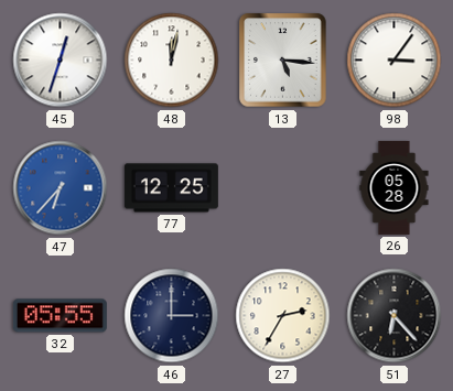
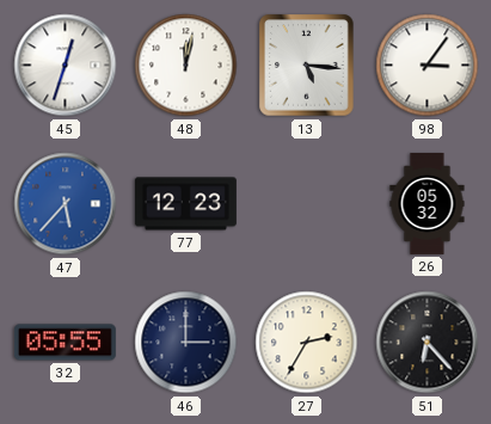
47: 6:37 -> 5:37 (66, 204)
77: 12:25 -> 12:23 (185, 204)
26: 05:28 -> 05:32 (428, 203)
